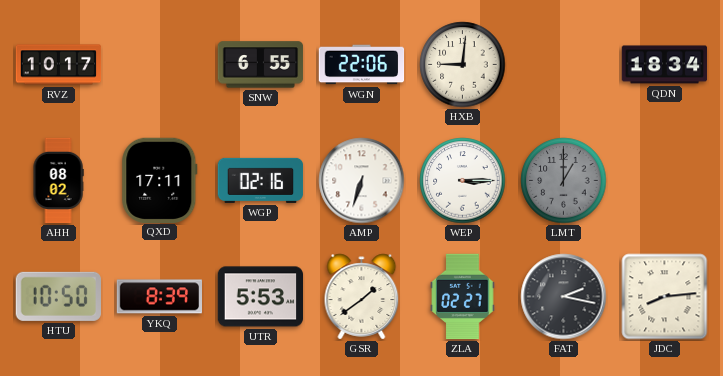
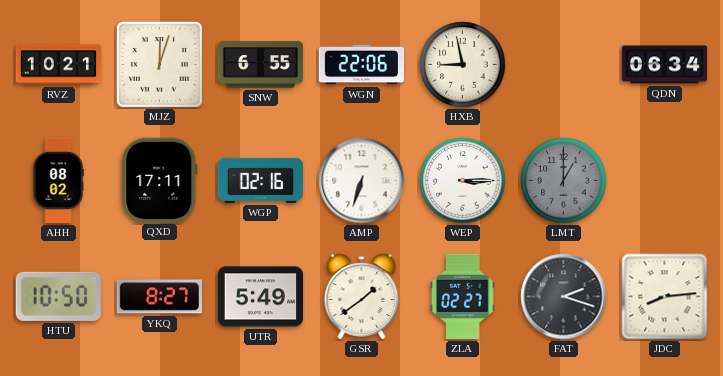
RVZ: 10:17 -> 10:21 (59, 65)
MJZ: none -> 12:03 (159, 64)
HXB: 9:01 -> 8:58 (463, 65)
QDN: 18:34 -> 06:34 (665, 65)
YKQ: 8:39 -> 8:27 (159, 297)
UTR: 5:53 -> 5:49 (261, 297)
FAT: 2:17 -> 2:18 (564, 297)
